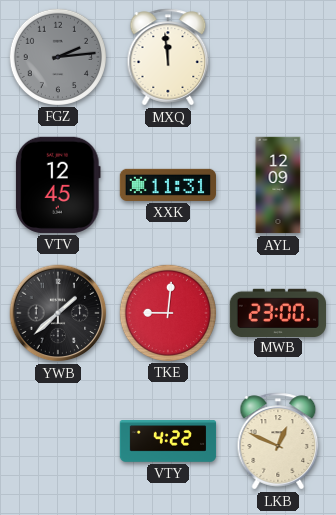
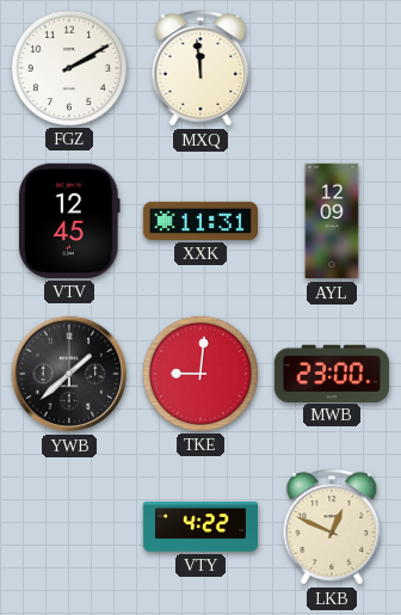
FGZ: 2:14 -> 2:10 (68, 67)
FGZ dial: grey -> white (68, 67)
